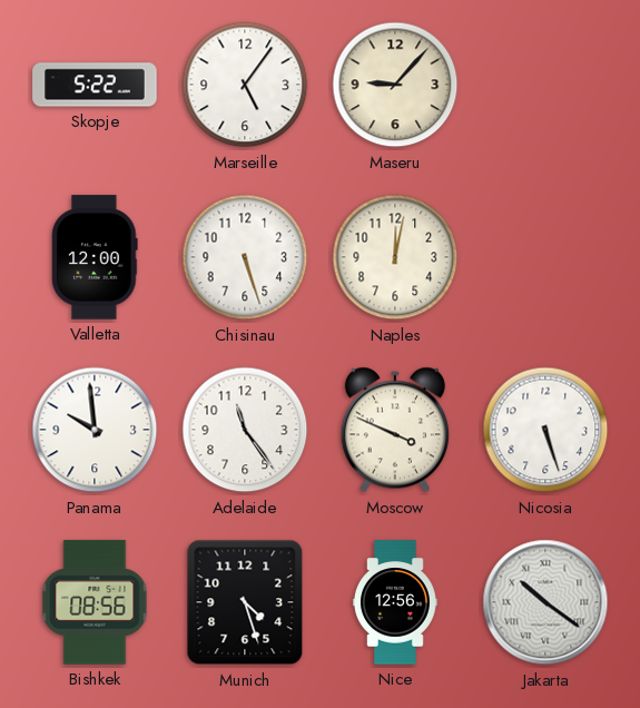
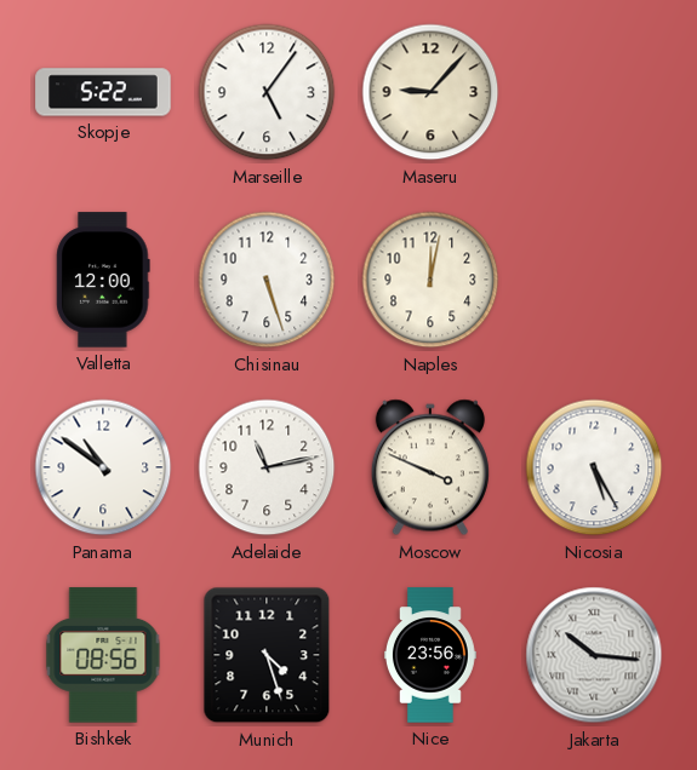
Panama: 9:59 -> 10:51 (103, 467)
Adelaide: 11:24 -> 11:13 (267, 467)
Nicosia: 5:27 -> 5:25 (594, 467)
Nice: 12:56 -> 23:56 (430, 655)
Jakarta: 10:21 -> 10:16 (594, 655)
